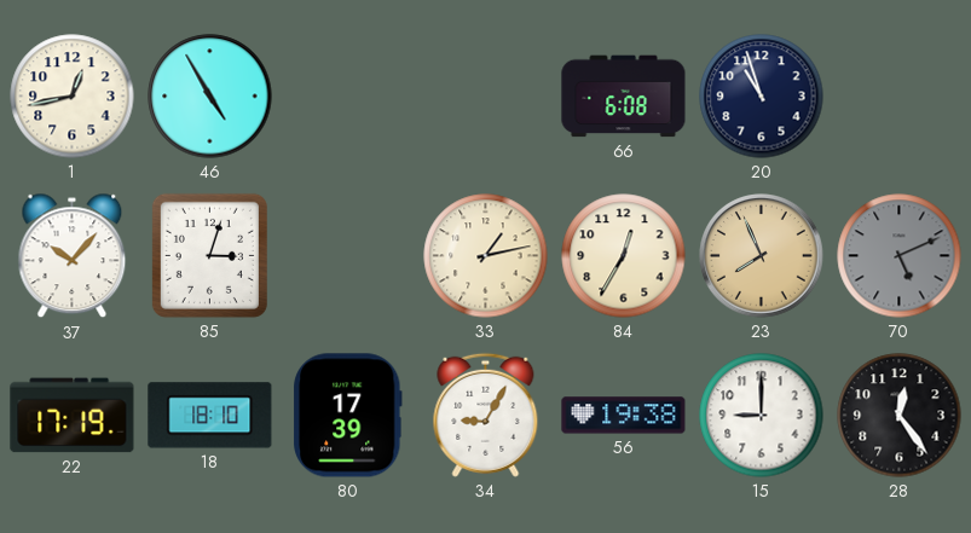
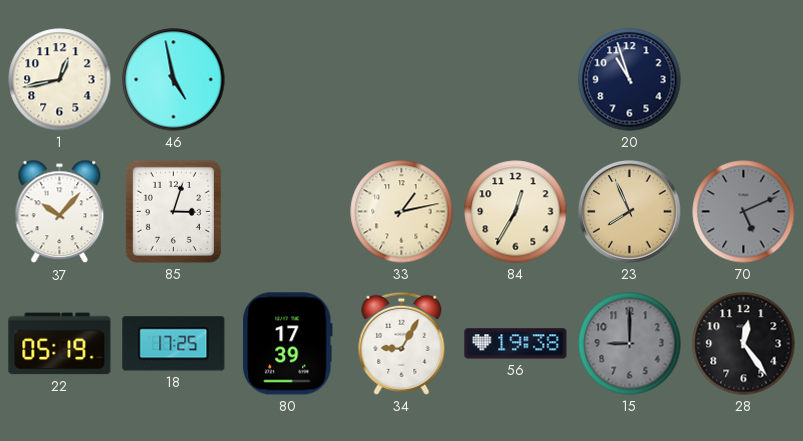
46: 4:55 -> 4:58 (174, 80)
66: 6:08 -> none (624, 97)
22: 17:19 -> 05:19 (60, 344)
18: 18:10 -> 17:25 (174, 344)
15 dial: white -> grey (630, 344)
